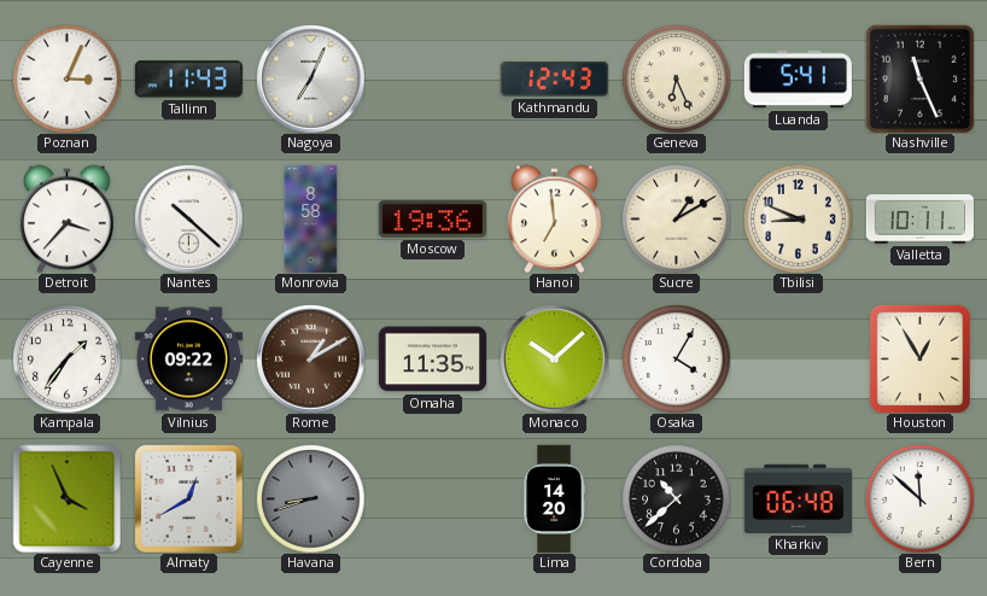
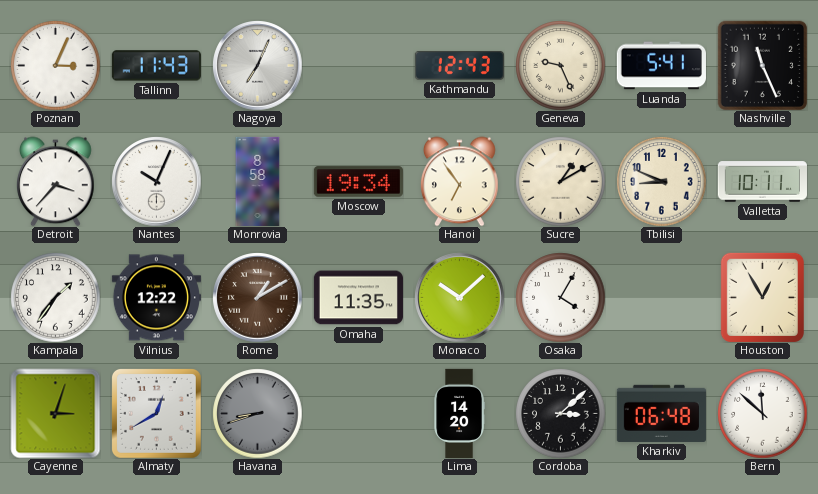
Geneva: 6:26 -> 9:26 (560, 65)
Nantes: 10:22 -> 10:04 (156, 181)
Moscow: 19:36 -> 19:34 (358, 182)
Hanoi: 6:59 -> 6:54 (459, 181)
Vilnius: 09:22 -> 12:22 (156, 298)
Cayenne: 3:56 -> 3:03 (55, 413)
Cordoba: 10:38 -> 3:08 (560, 413)
